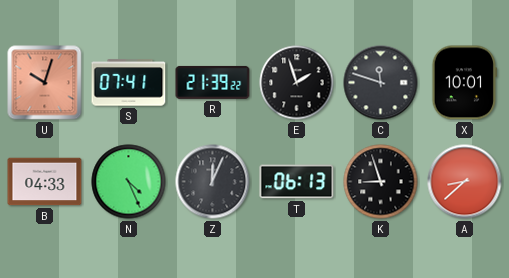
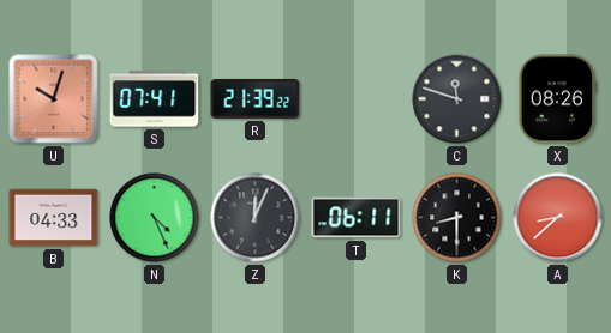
E: 1:57 -> none (297, 83)
X: 10:01 -> 08:26 (557, 99)
T: 06:13 -> 06:11 (357, 218)
K: 8:57 -> 8:30 (457, 218)
